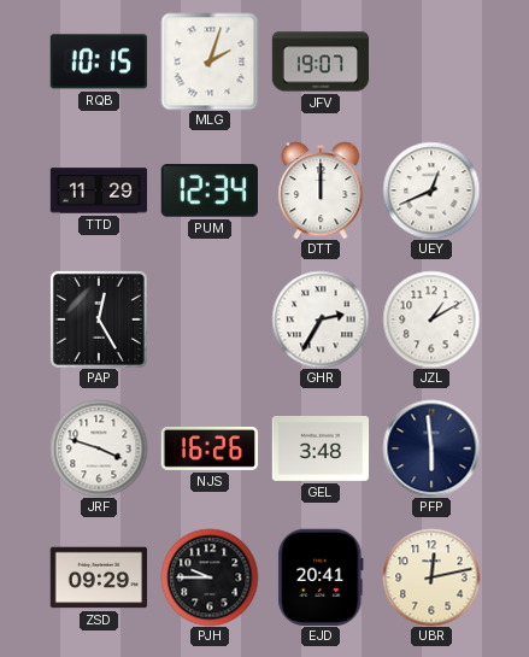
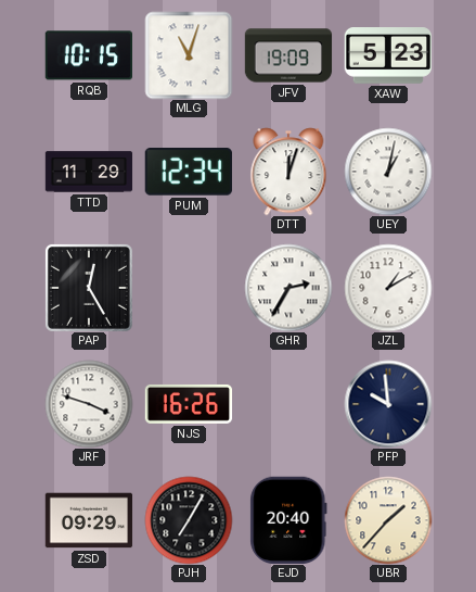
MLG: 2:03 -> 11:03 (189, 55)
JFV: 19:07 -> 19:09 (288, 55)
XAW: none -> 5:23 (387, 56)
DTT: 12:00 -> 12:03 (288, 172)
UEY: 12:41 -> 1:02 (388, 172)
GEL: 3:48 -> none (321, 450)
PFP: 5:59 -> 9:59 (388, 404)
PJH: 9:45 -> 7:05 (189, 520)
EJD: 20:41 -> 20:40 (288, 519)
UBR: 12:13 -> 1:37 (388, 520)
